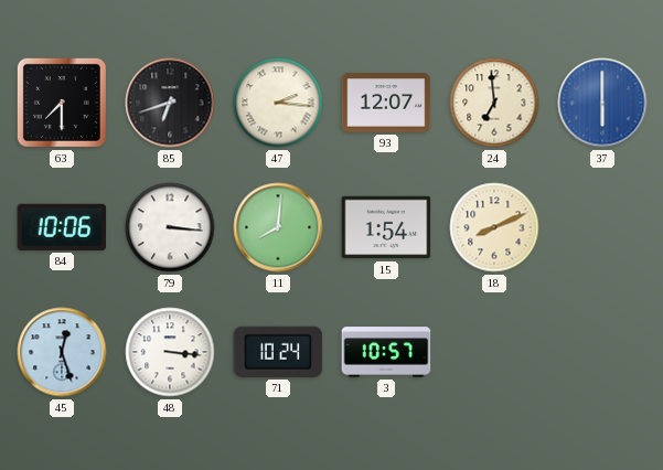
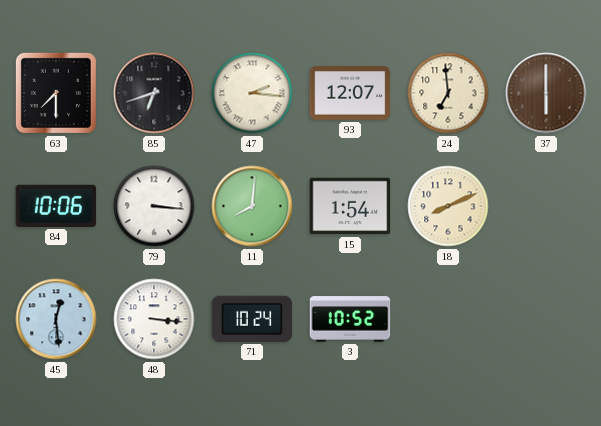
37 dial: blue -> brown (546, 93)
45: 12:27 -> 12:29 (56, 319)
3: 10:57 -> 10:52 (350, 319)
